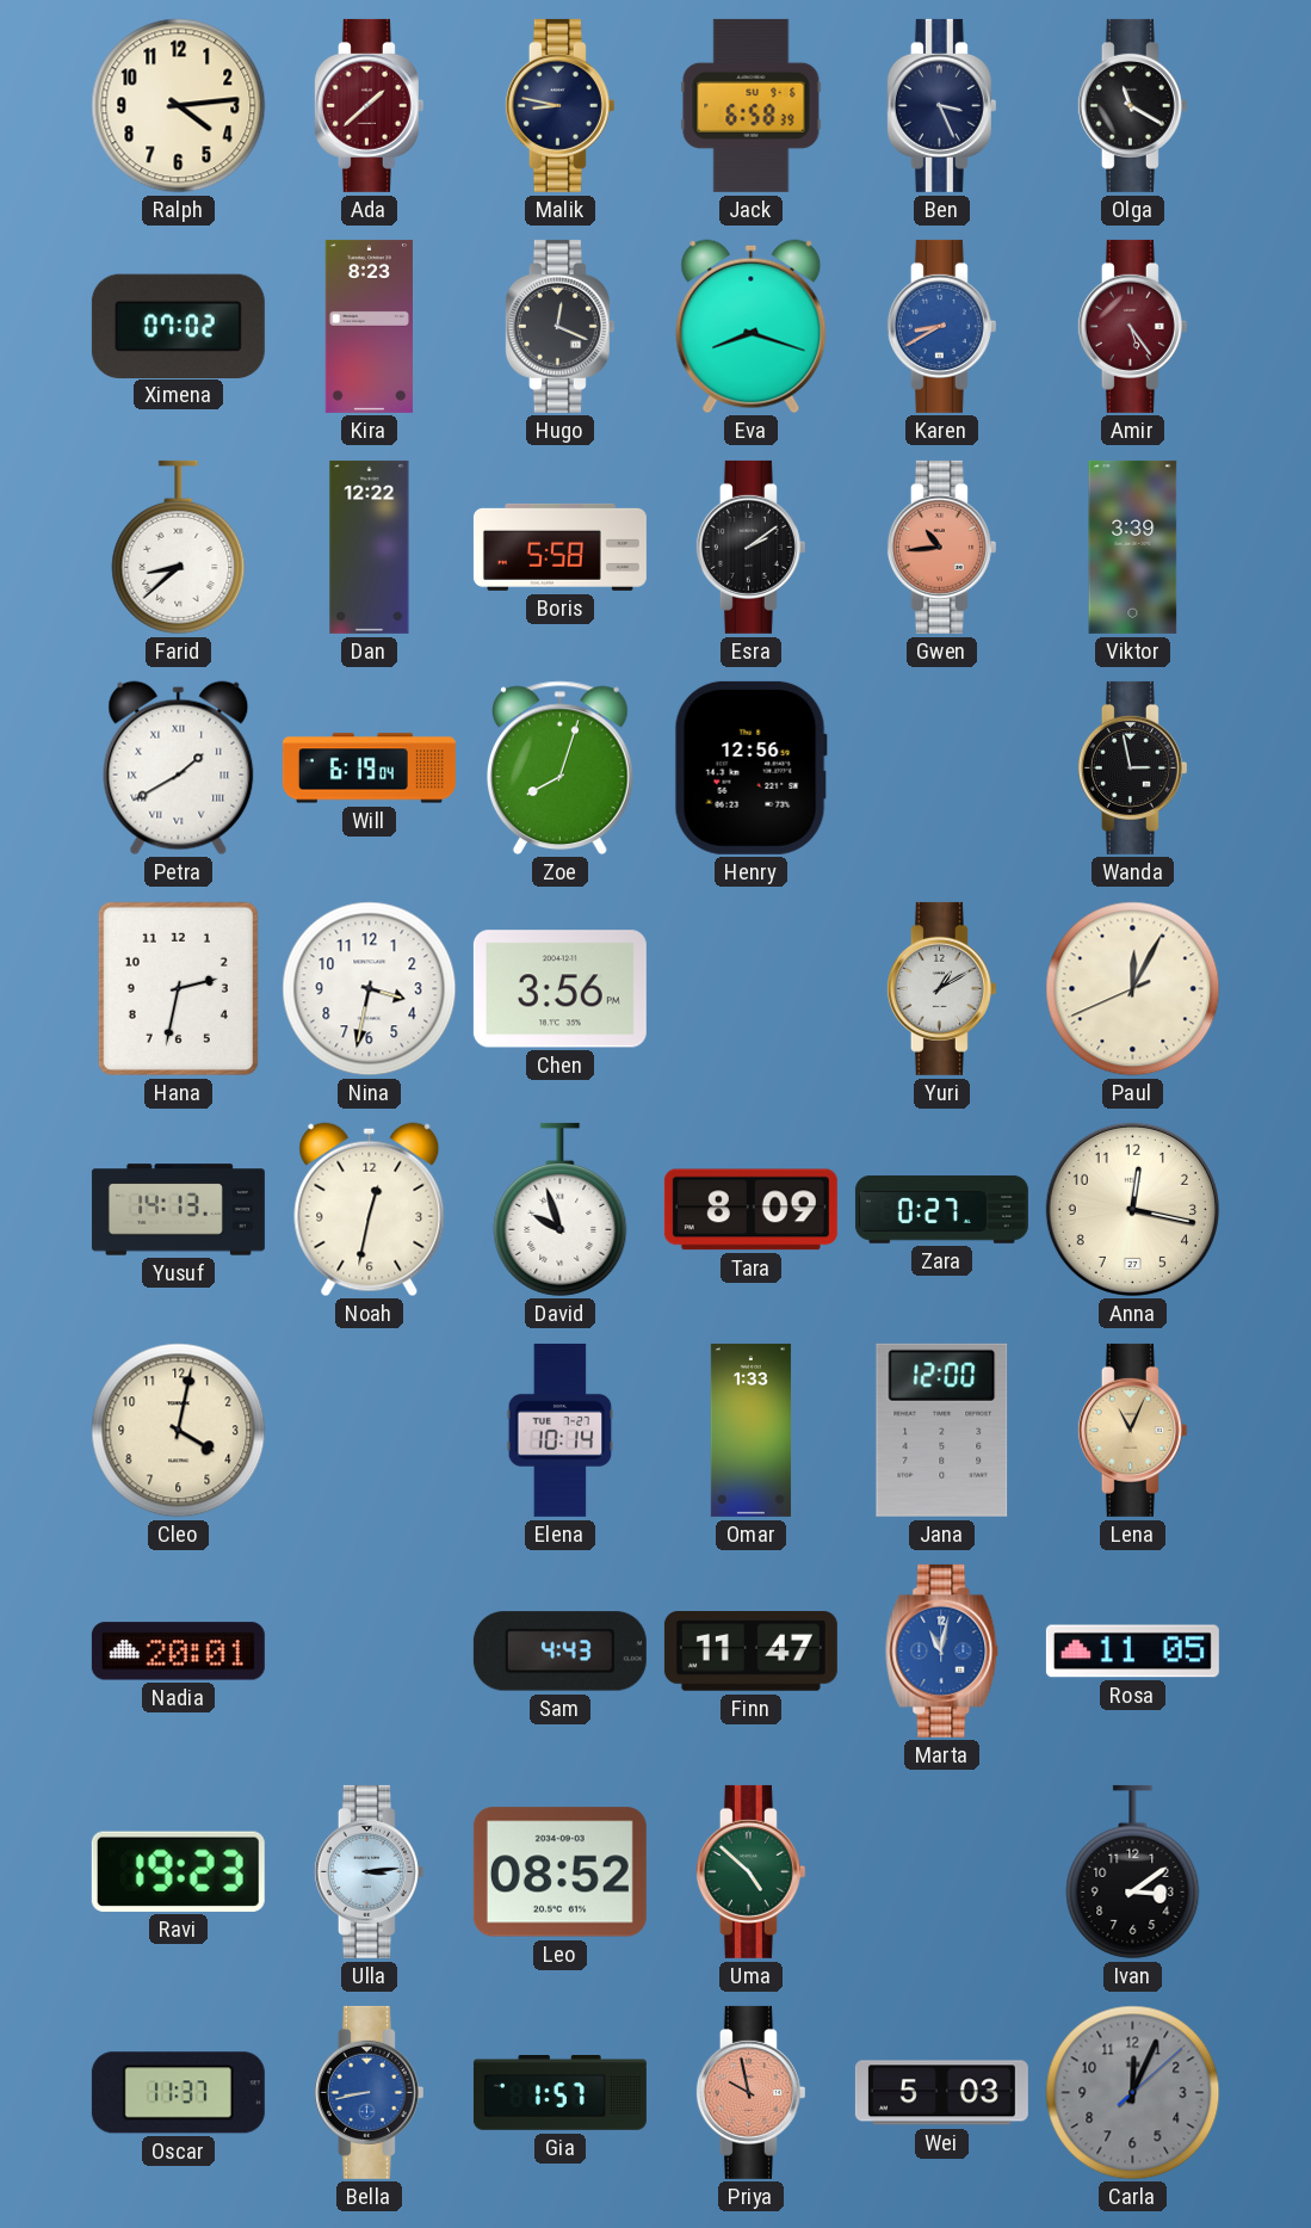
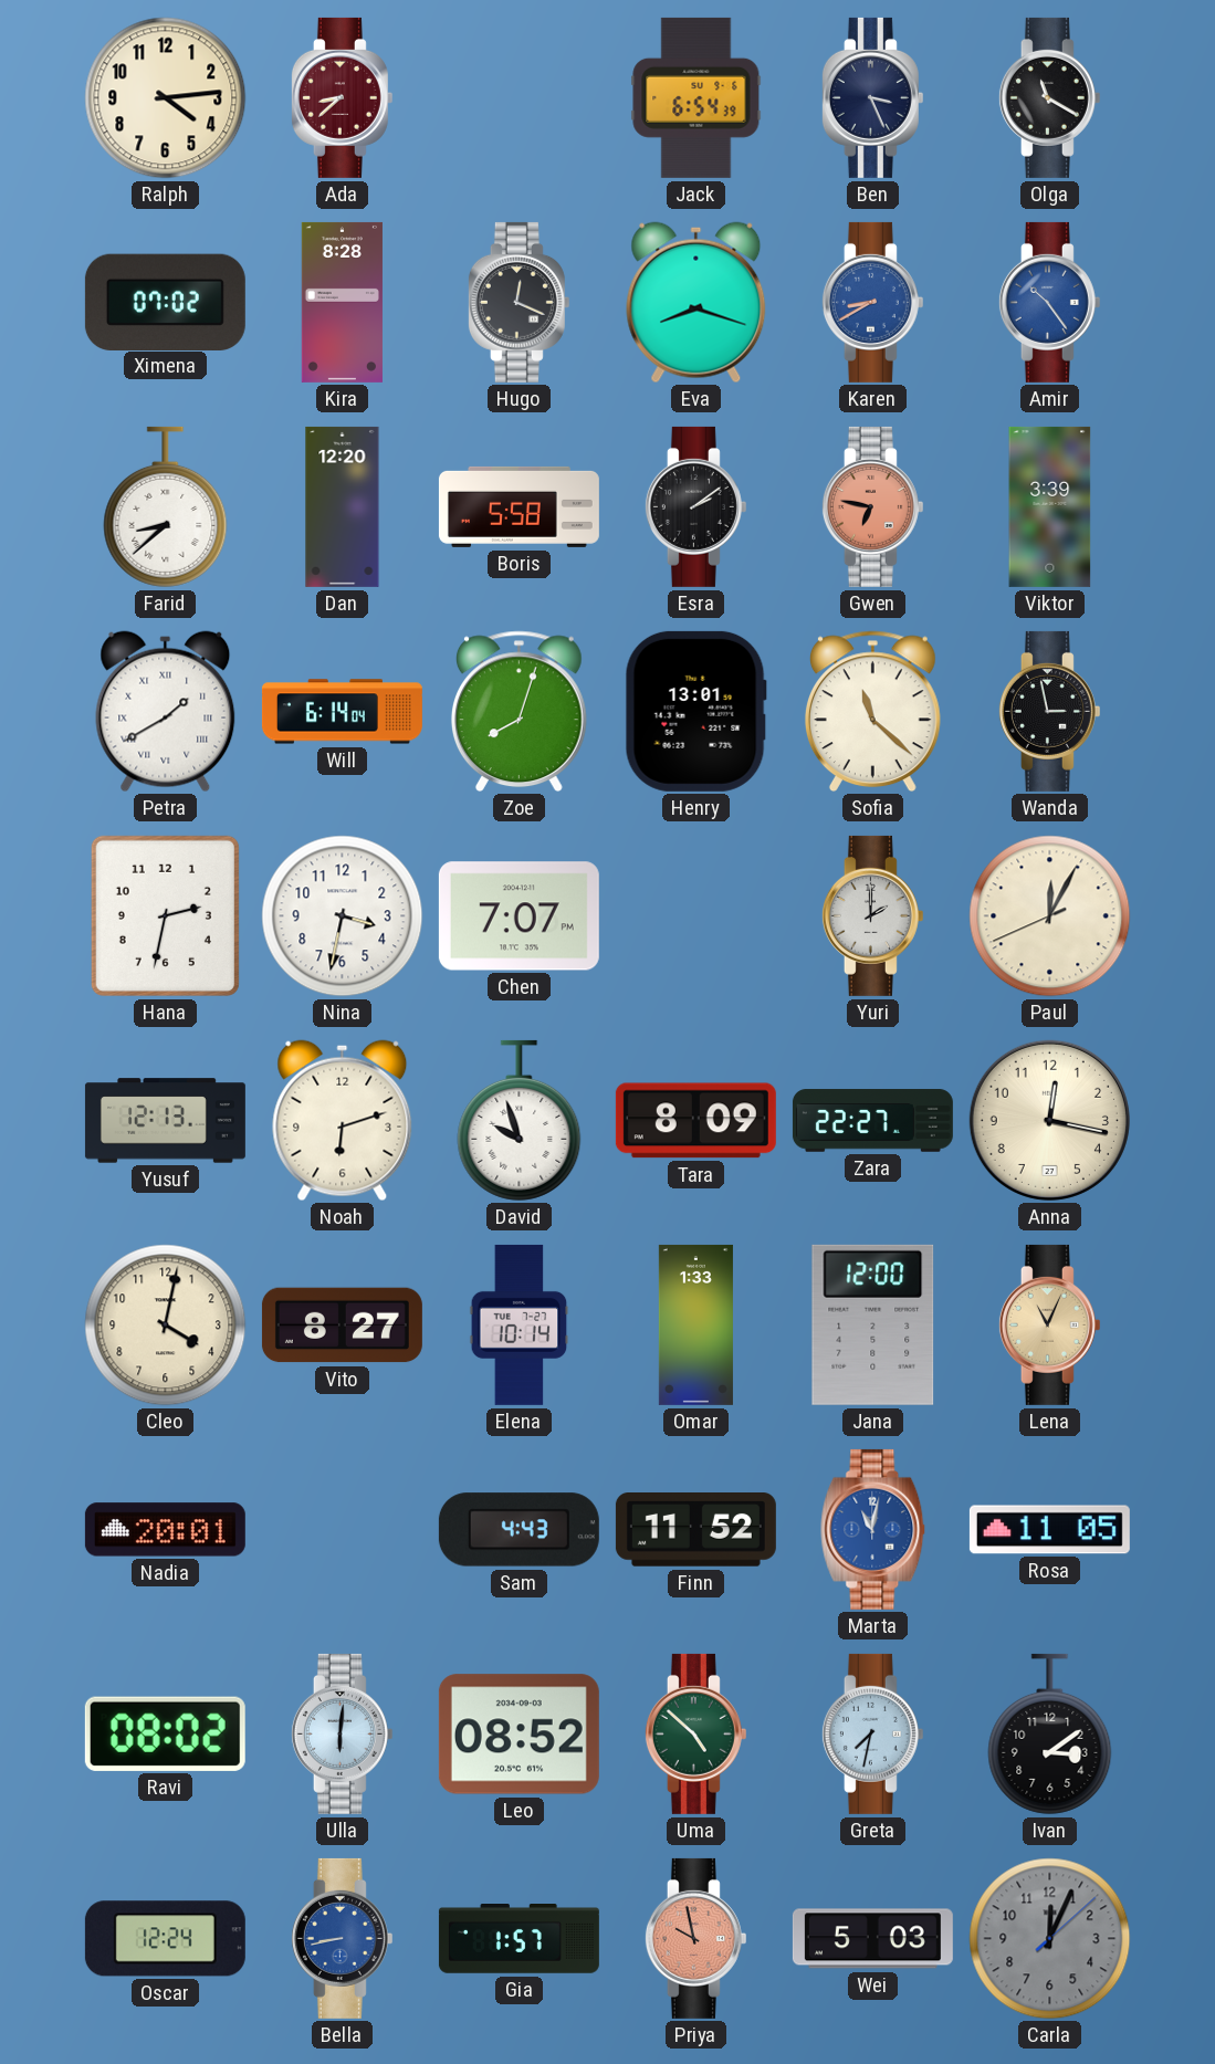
Ada: 1:38 -> 8:38 (342, 97)
Malik: 8:47 -> none (559, 105)
Jack: 6:58 -> 6:54 (696, 97)
Kira: 8:23 -> 8:28 (342, 302)
Amir: 5:24 -> 10:24 (1049, 302)
Amir dial: burgundy -> blue (1049, 302)
Dan: 12:22 -> 12:20 (343, 506)
Gwen: 10:44 -> 6:47 (872, 506)
Will: 6:19 -> 6:14 (342, 712)
Henry: 12:56 -> 13:01 (695, 711)
Sofia: none -> 11:22 (872, 712)
Chen: 3:56 -> 7:07 (519, 916)
Yuri: 1:10 -> 2:00 (872, 915)
Yusuf: 14:13 -> 12:13 (165, 1121)
Noah: 12:32 -> 6:12 (343, 1121)
Zara: 0:27 -> 22:27 (872, 1121)
Vito: none -> 8:27 (342, 1326)
Finn: 11:47 -> 11:52 (695, 1530)
Ravi: 19:23 -> 08:02 (165, 1733)
Ulla: 3:14 -> 6:01 (342, 1733)
Greta: none -> 7:32 (872, 1733)
Oscar: 11:37 -> 12:24 (165, 1939)
